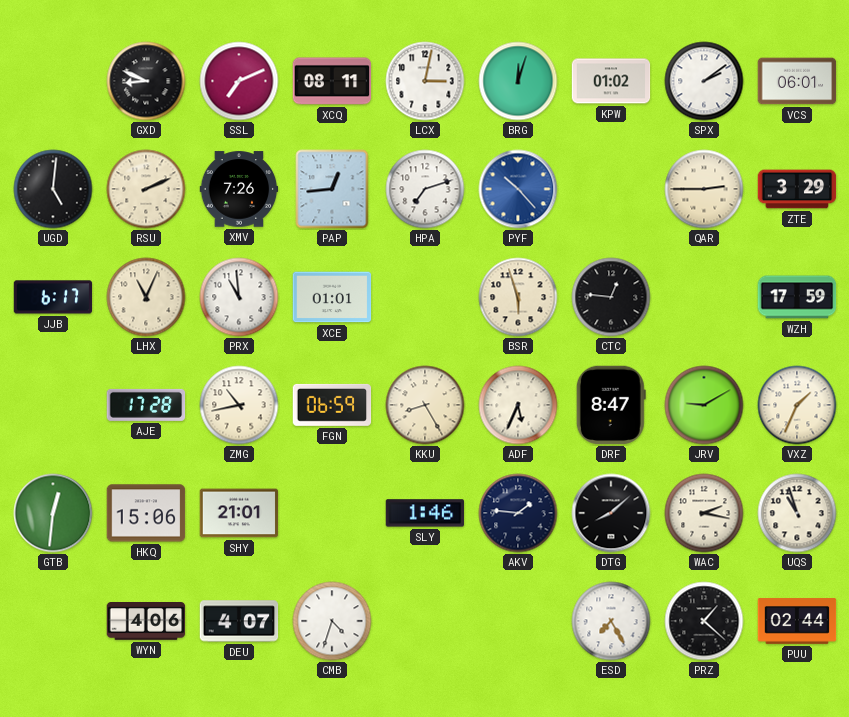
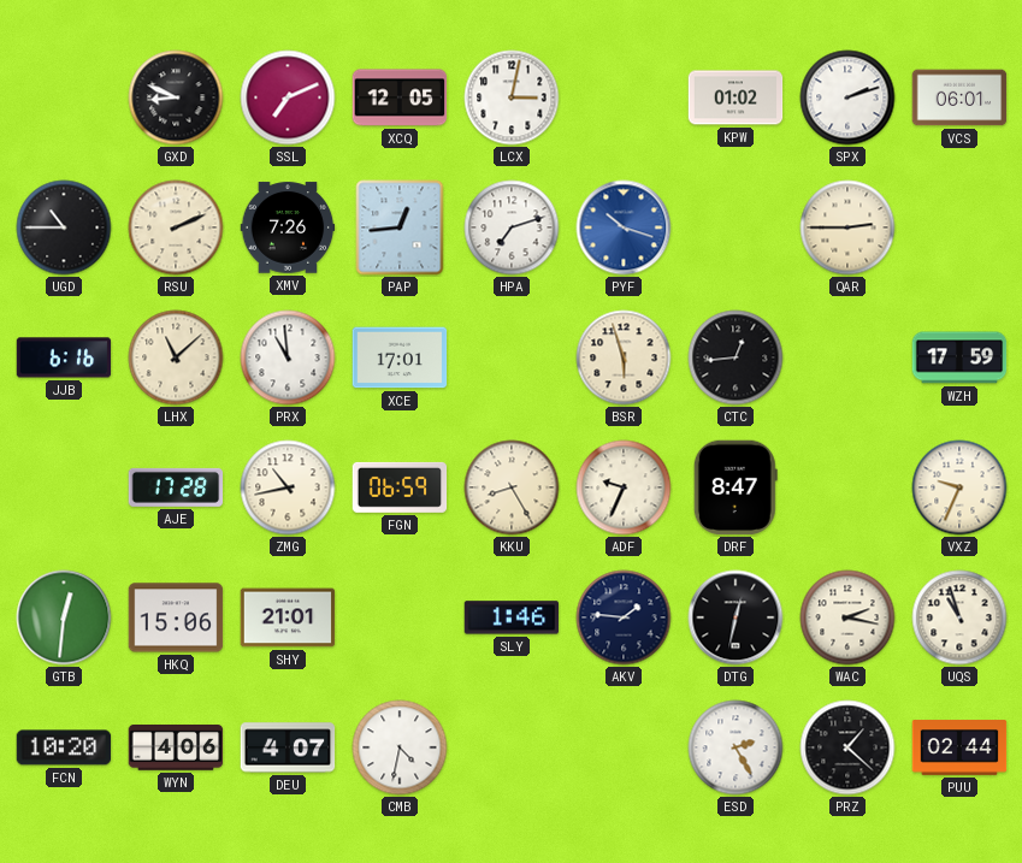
XCQ: 08:11 -> 12:05 (400, 97)
BRG: 12:03 -> none (518, 81)
SPX: 2:09 -> 2:12 (847, 97)
UGD: 5:01 -> 10:45 (64, 227)
PYF: 10:23 -> 10:18 (624, 227)
ZTE: 3:29 -> none (797, 189)
JJB: 6:17 -> 6:16 (64, 357)
LHX: 11:04 -> 11:08 (176, 357)
XCE: 01:01 -> 17:01 (400, 357)
CTC: 12:46 -> 12:44 (736, 357)
ADF: 5:34 -> 9:34 (624, 487)
JRV: 9:10 -> none (704, 405)
VXZ: 1:34 -> 9:34 (959, 487)
DTG: 8:08 -> 12:32 (736, 617)
FCN: none -> 10:20 (64, 747)
CMB: 4:33 -> 4:32 (400, 747)
ESD: 7:25 -> 2:25 (736, 747)
